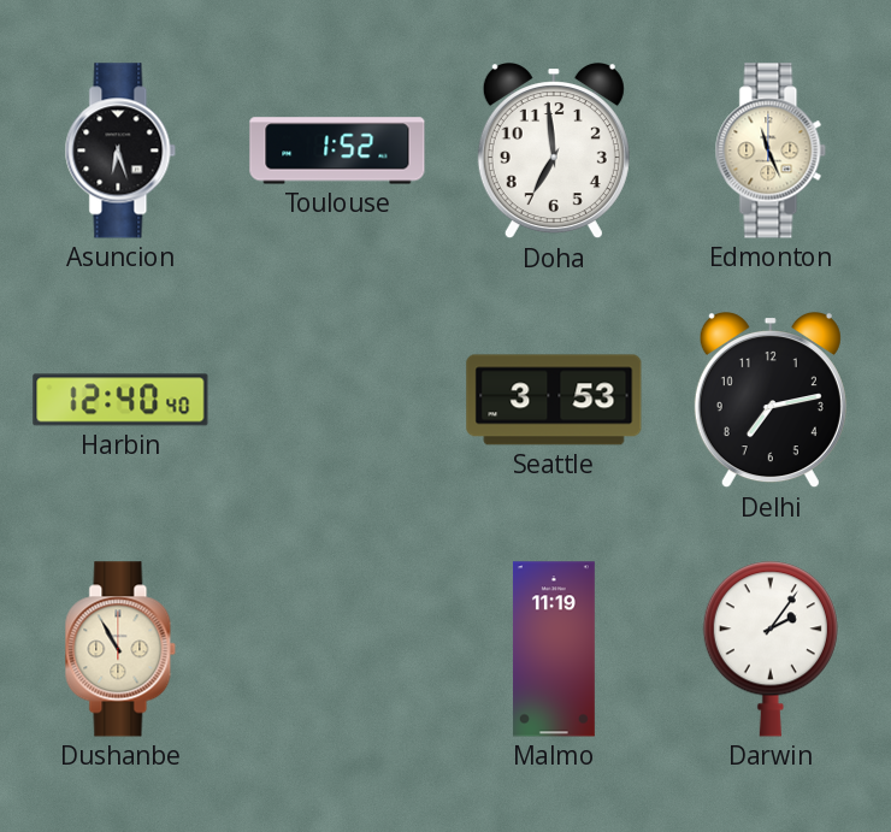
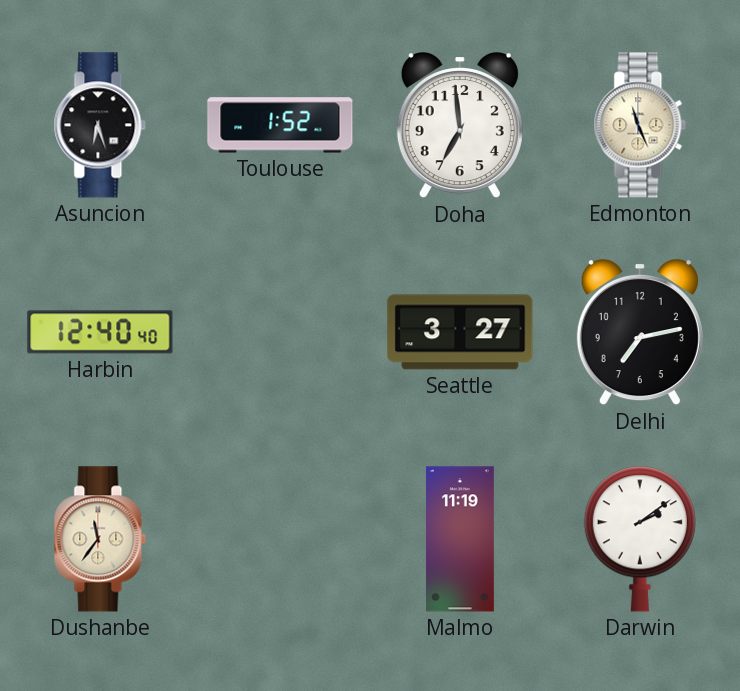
Seattle: 3:53 -> 3:27 (460, 332)
Dushanbe: 10:55 -> 11:36 (100, 539)
Darwin: 2:06 -> 2:09 (640, 539)
